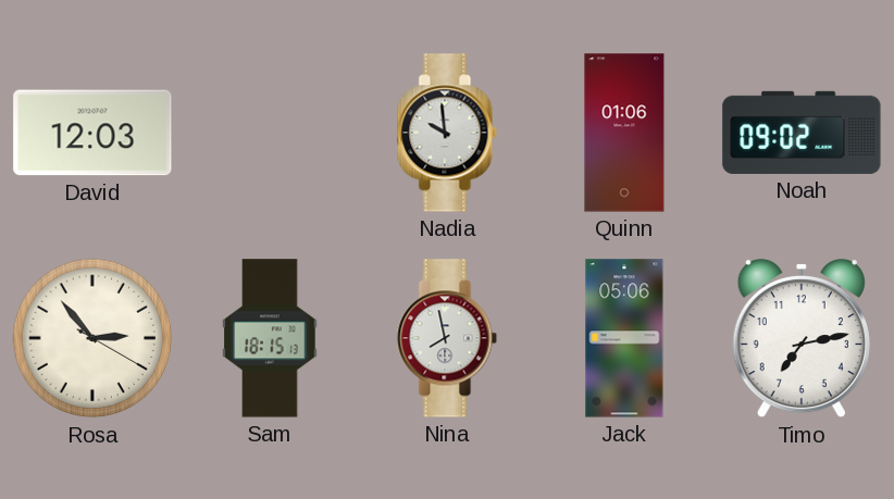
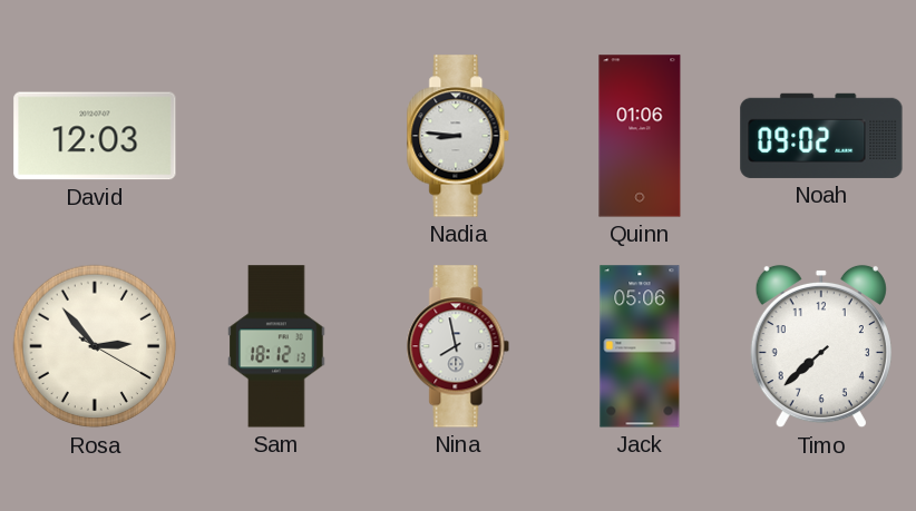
Nadia: 9:59 -> 8:46 (458, 136)
Sam: 18:15 -> 18:12 (276, 346)
Timo: 7:13 -> 7:38 (821, 346)
